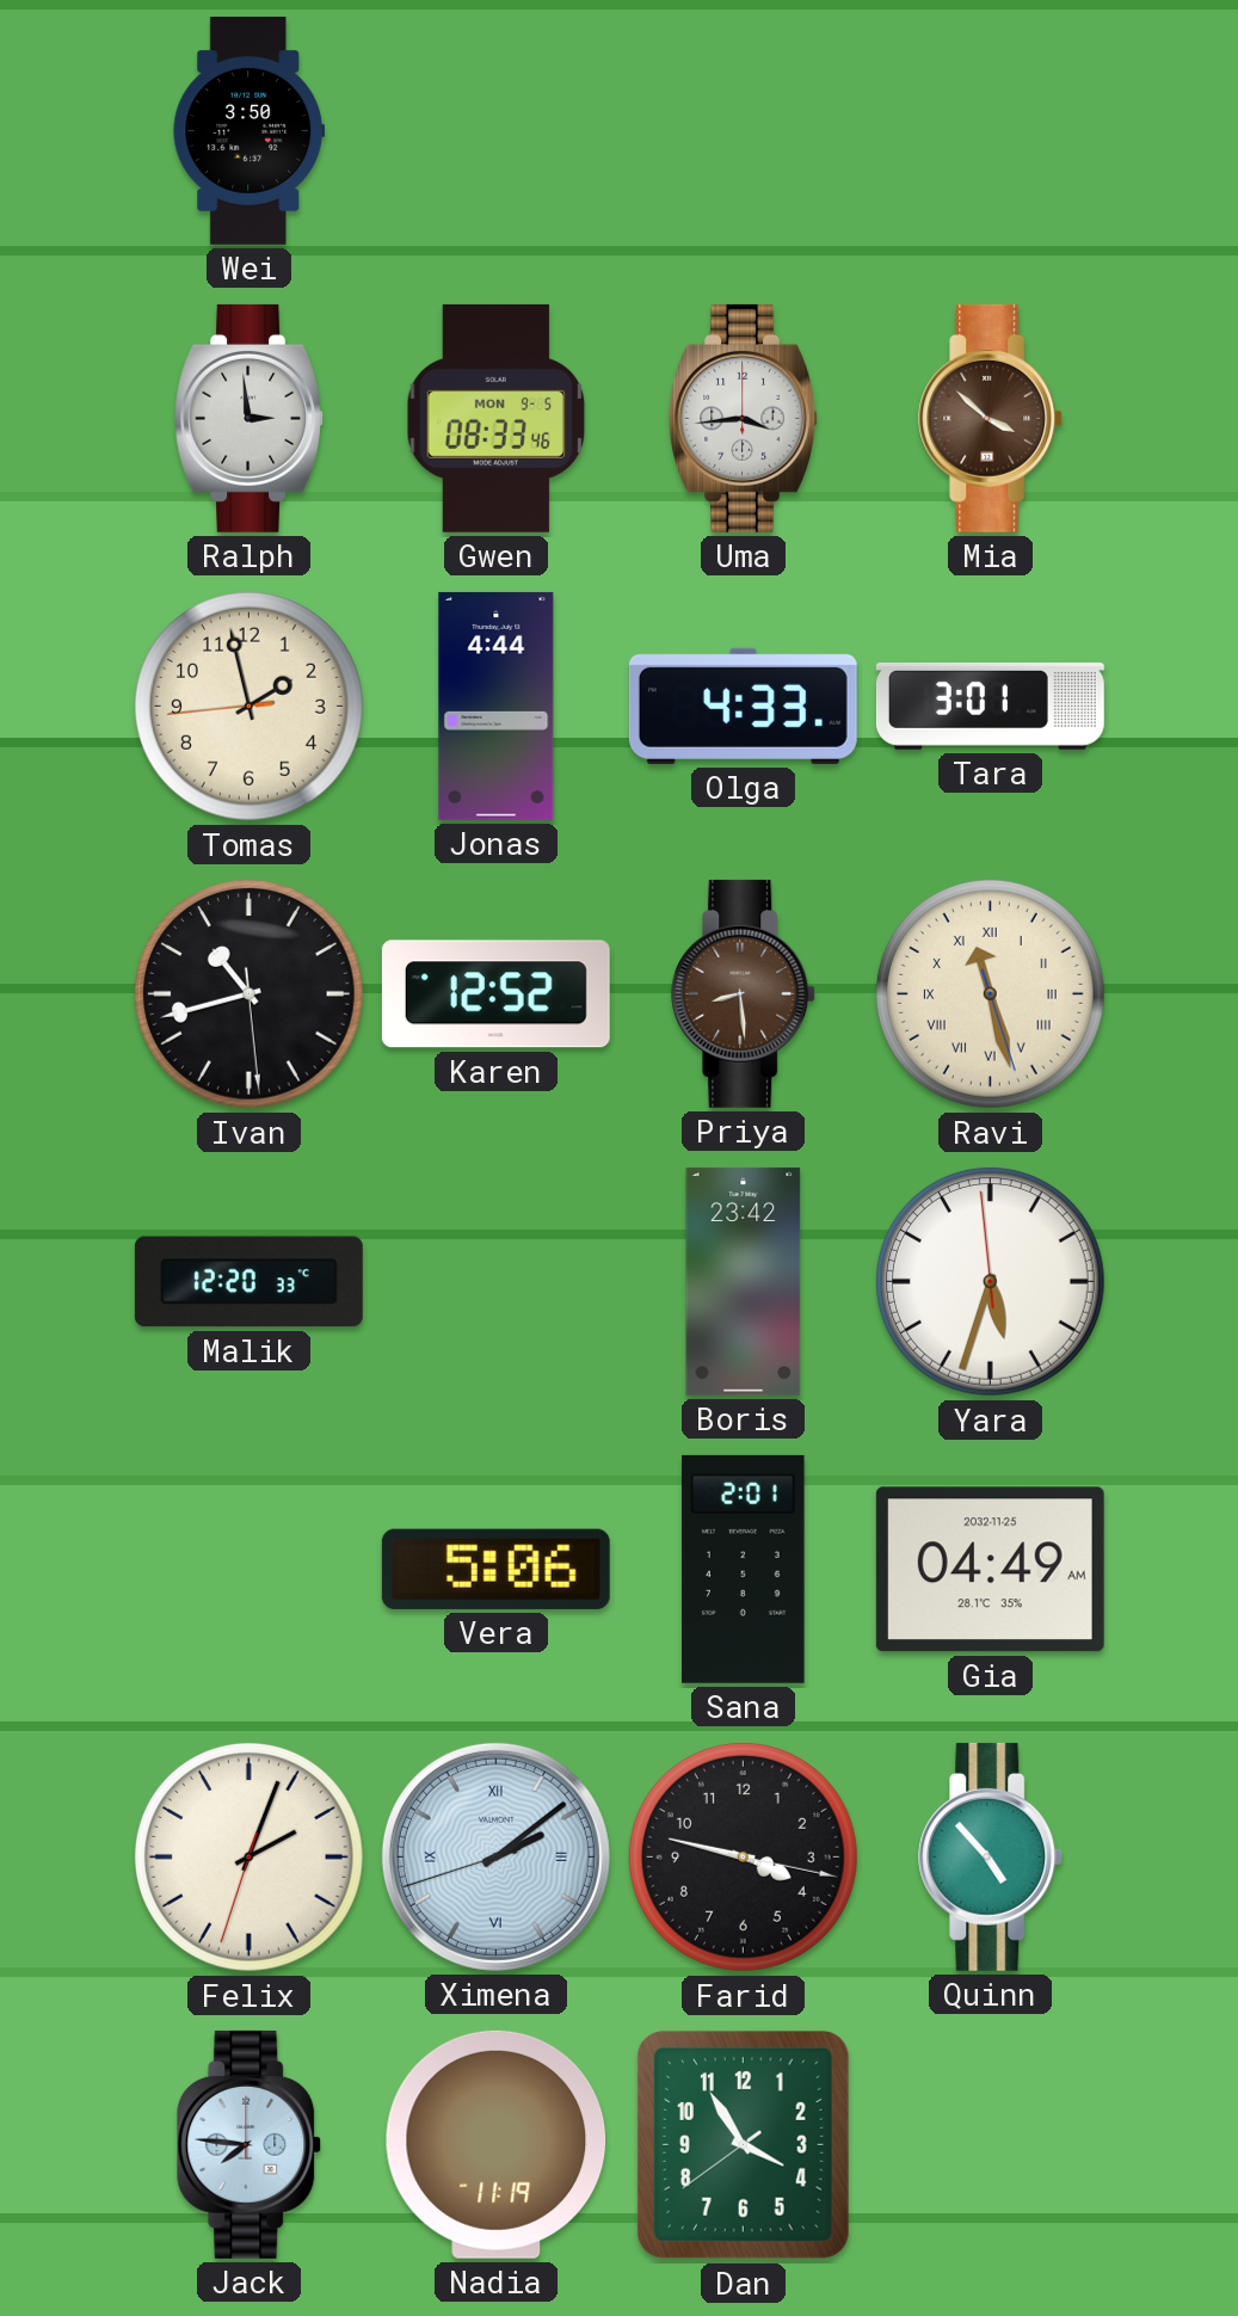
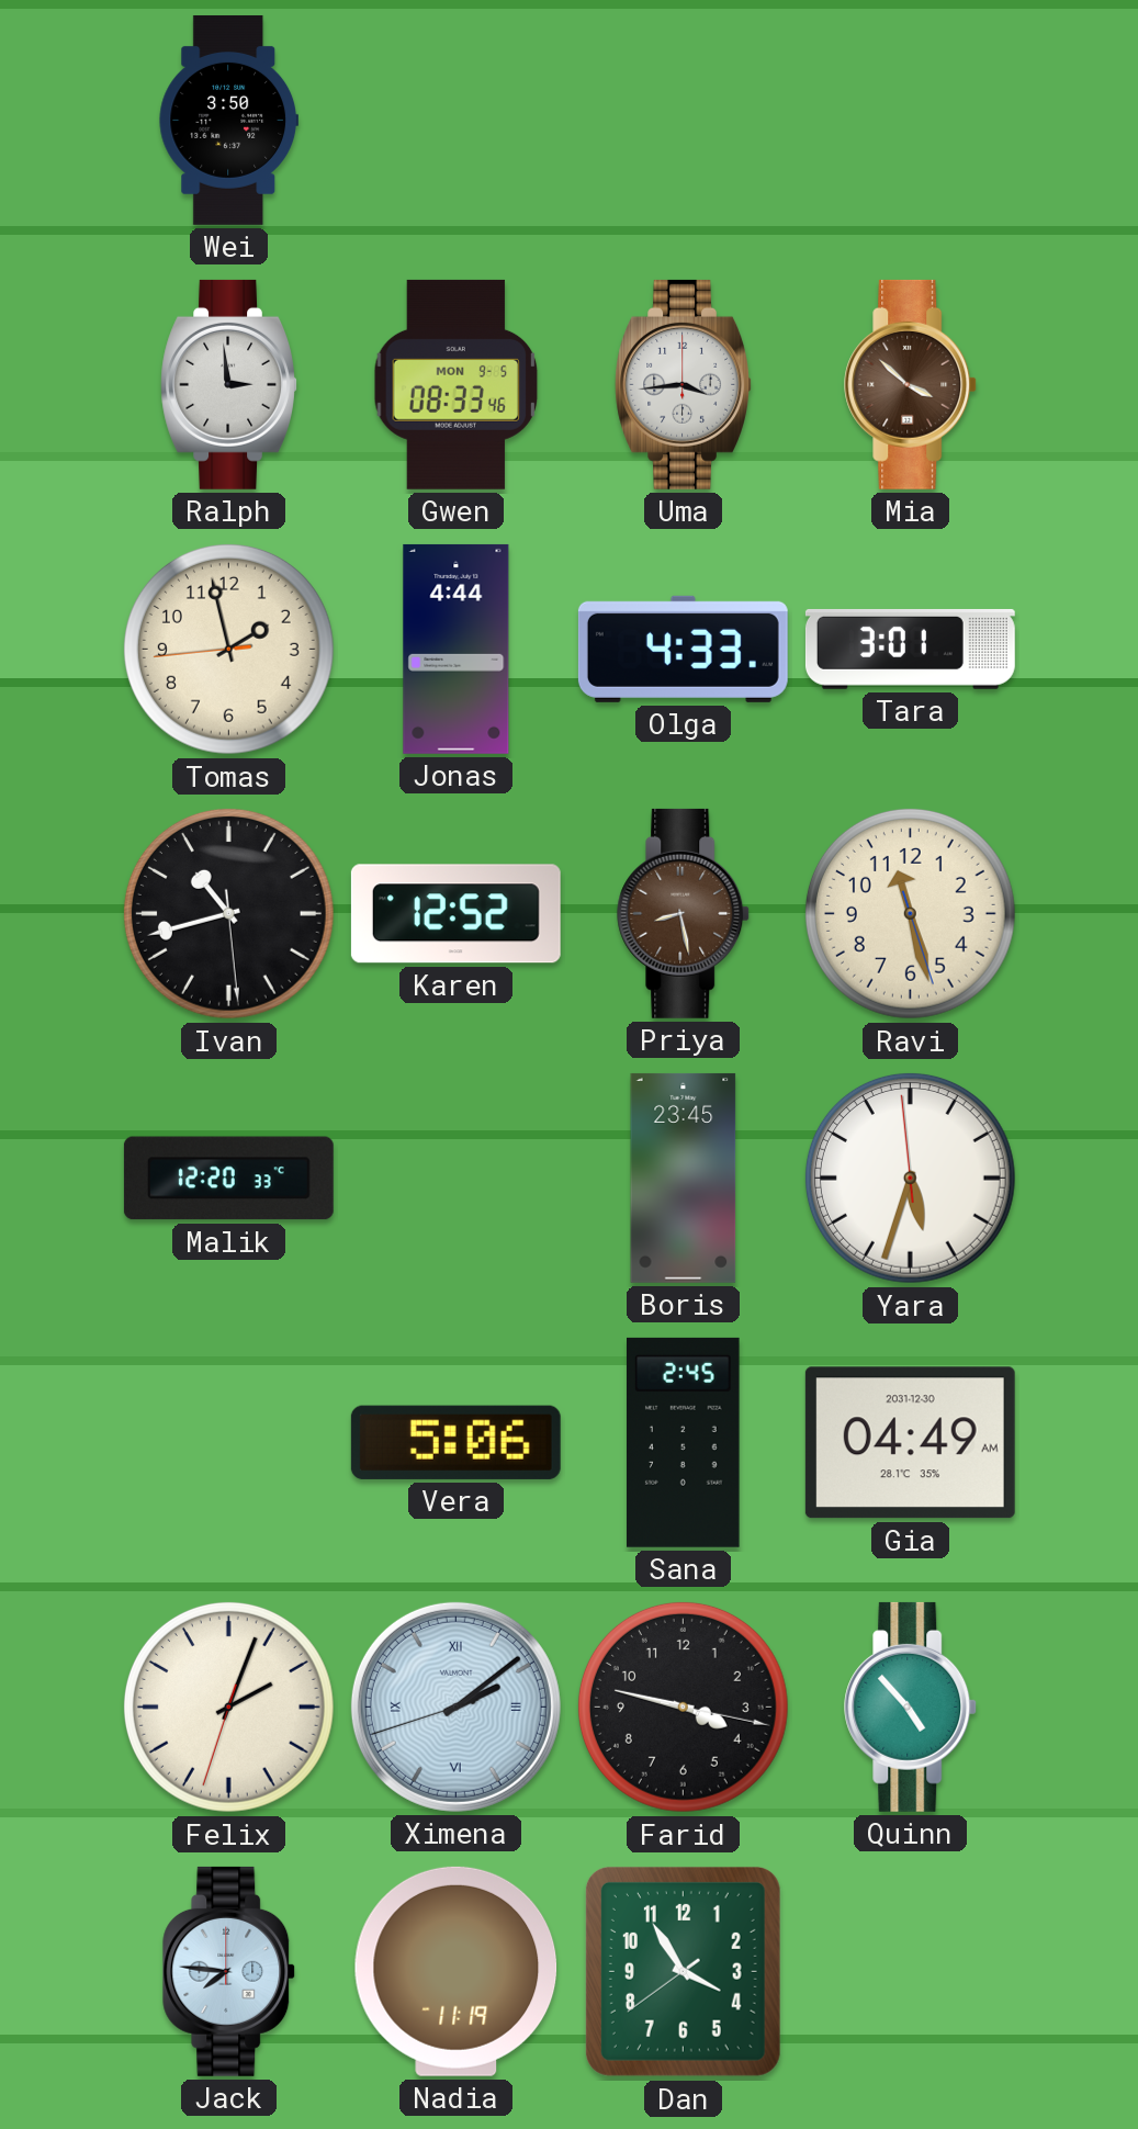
Priya: 8:29 -> 8:28 (684, 913)
Ravi numerals: Roman -> Arabic (910, 913)
Boris: 23:42 -> 23:45 (684, 1178)
Sana: 2:01 -> 2:45 (684, 1442)
Gia date: 2032-11-25 -> 2031-12-30 (910, 1443)
